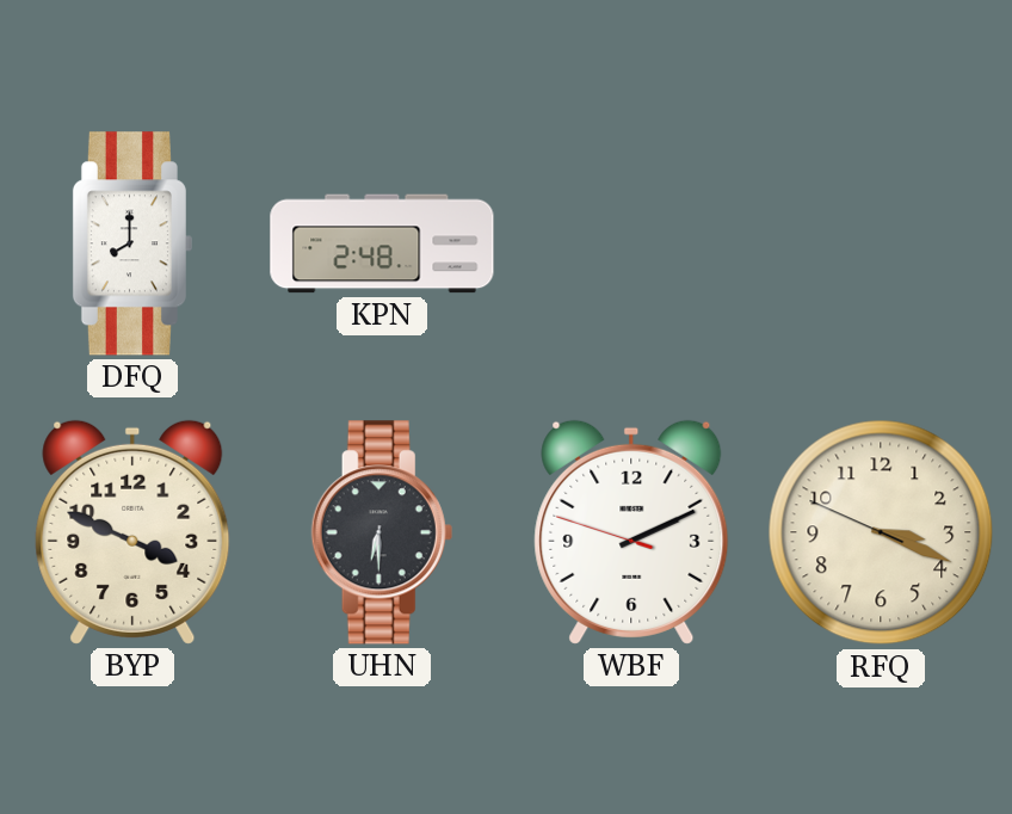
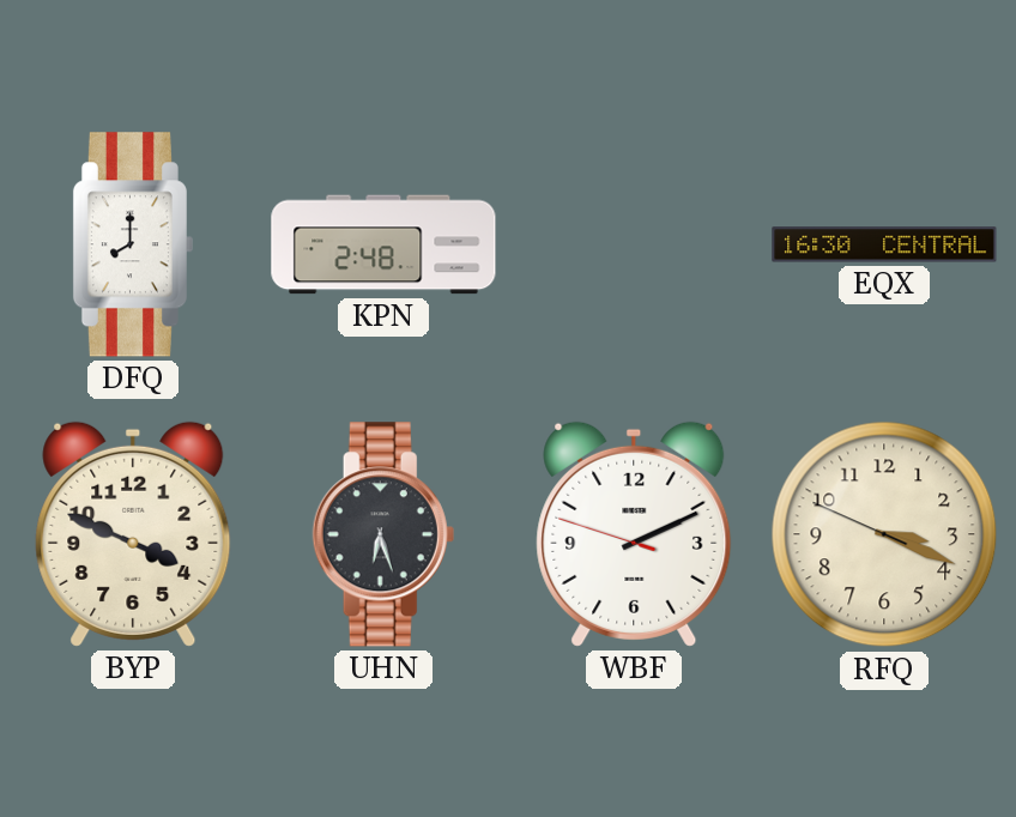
EQX: none -> 16:30 (884, 244)
UHN: 6:30 -> 6:27 (383, 534)
